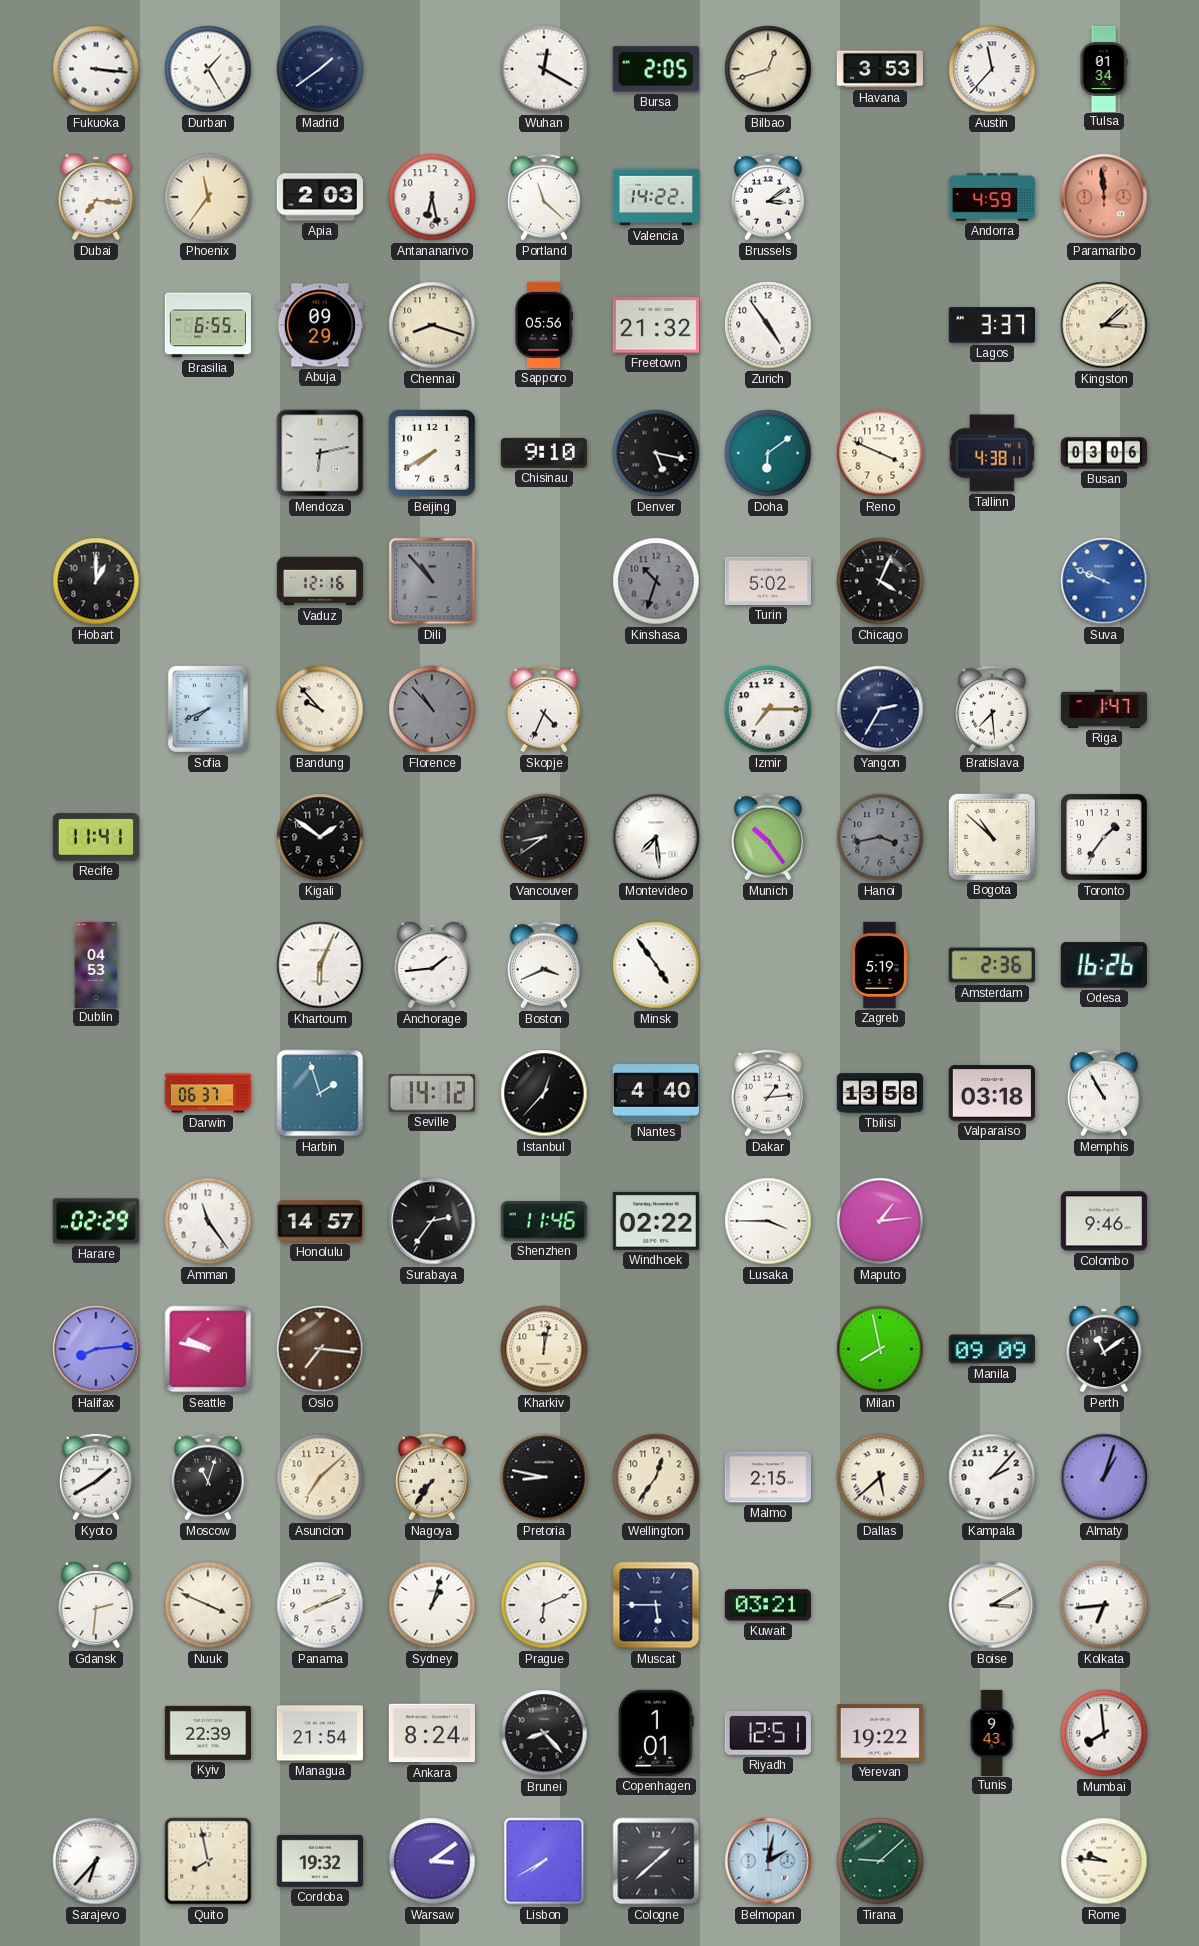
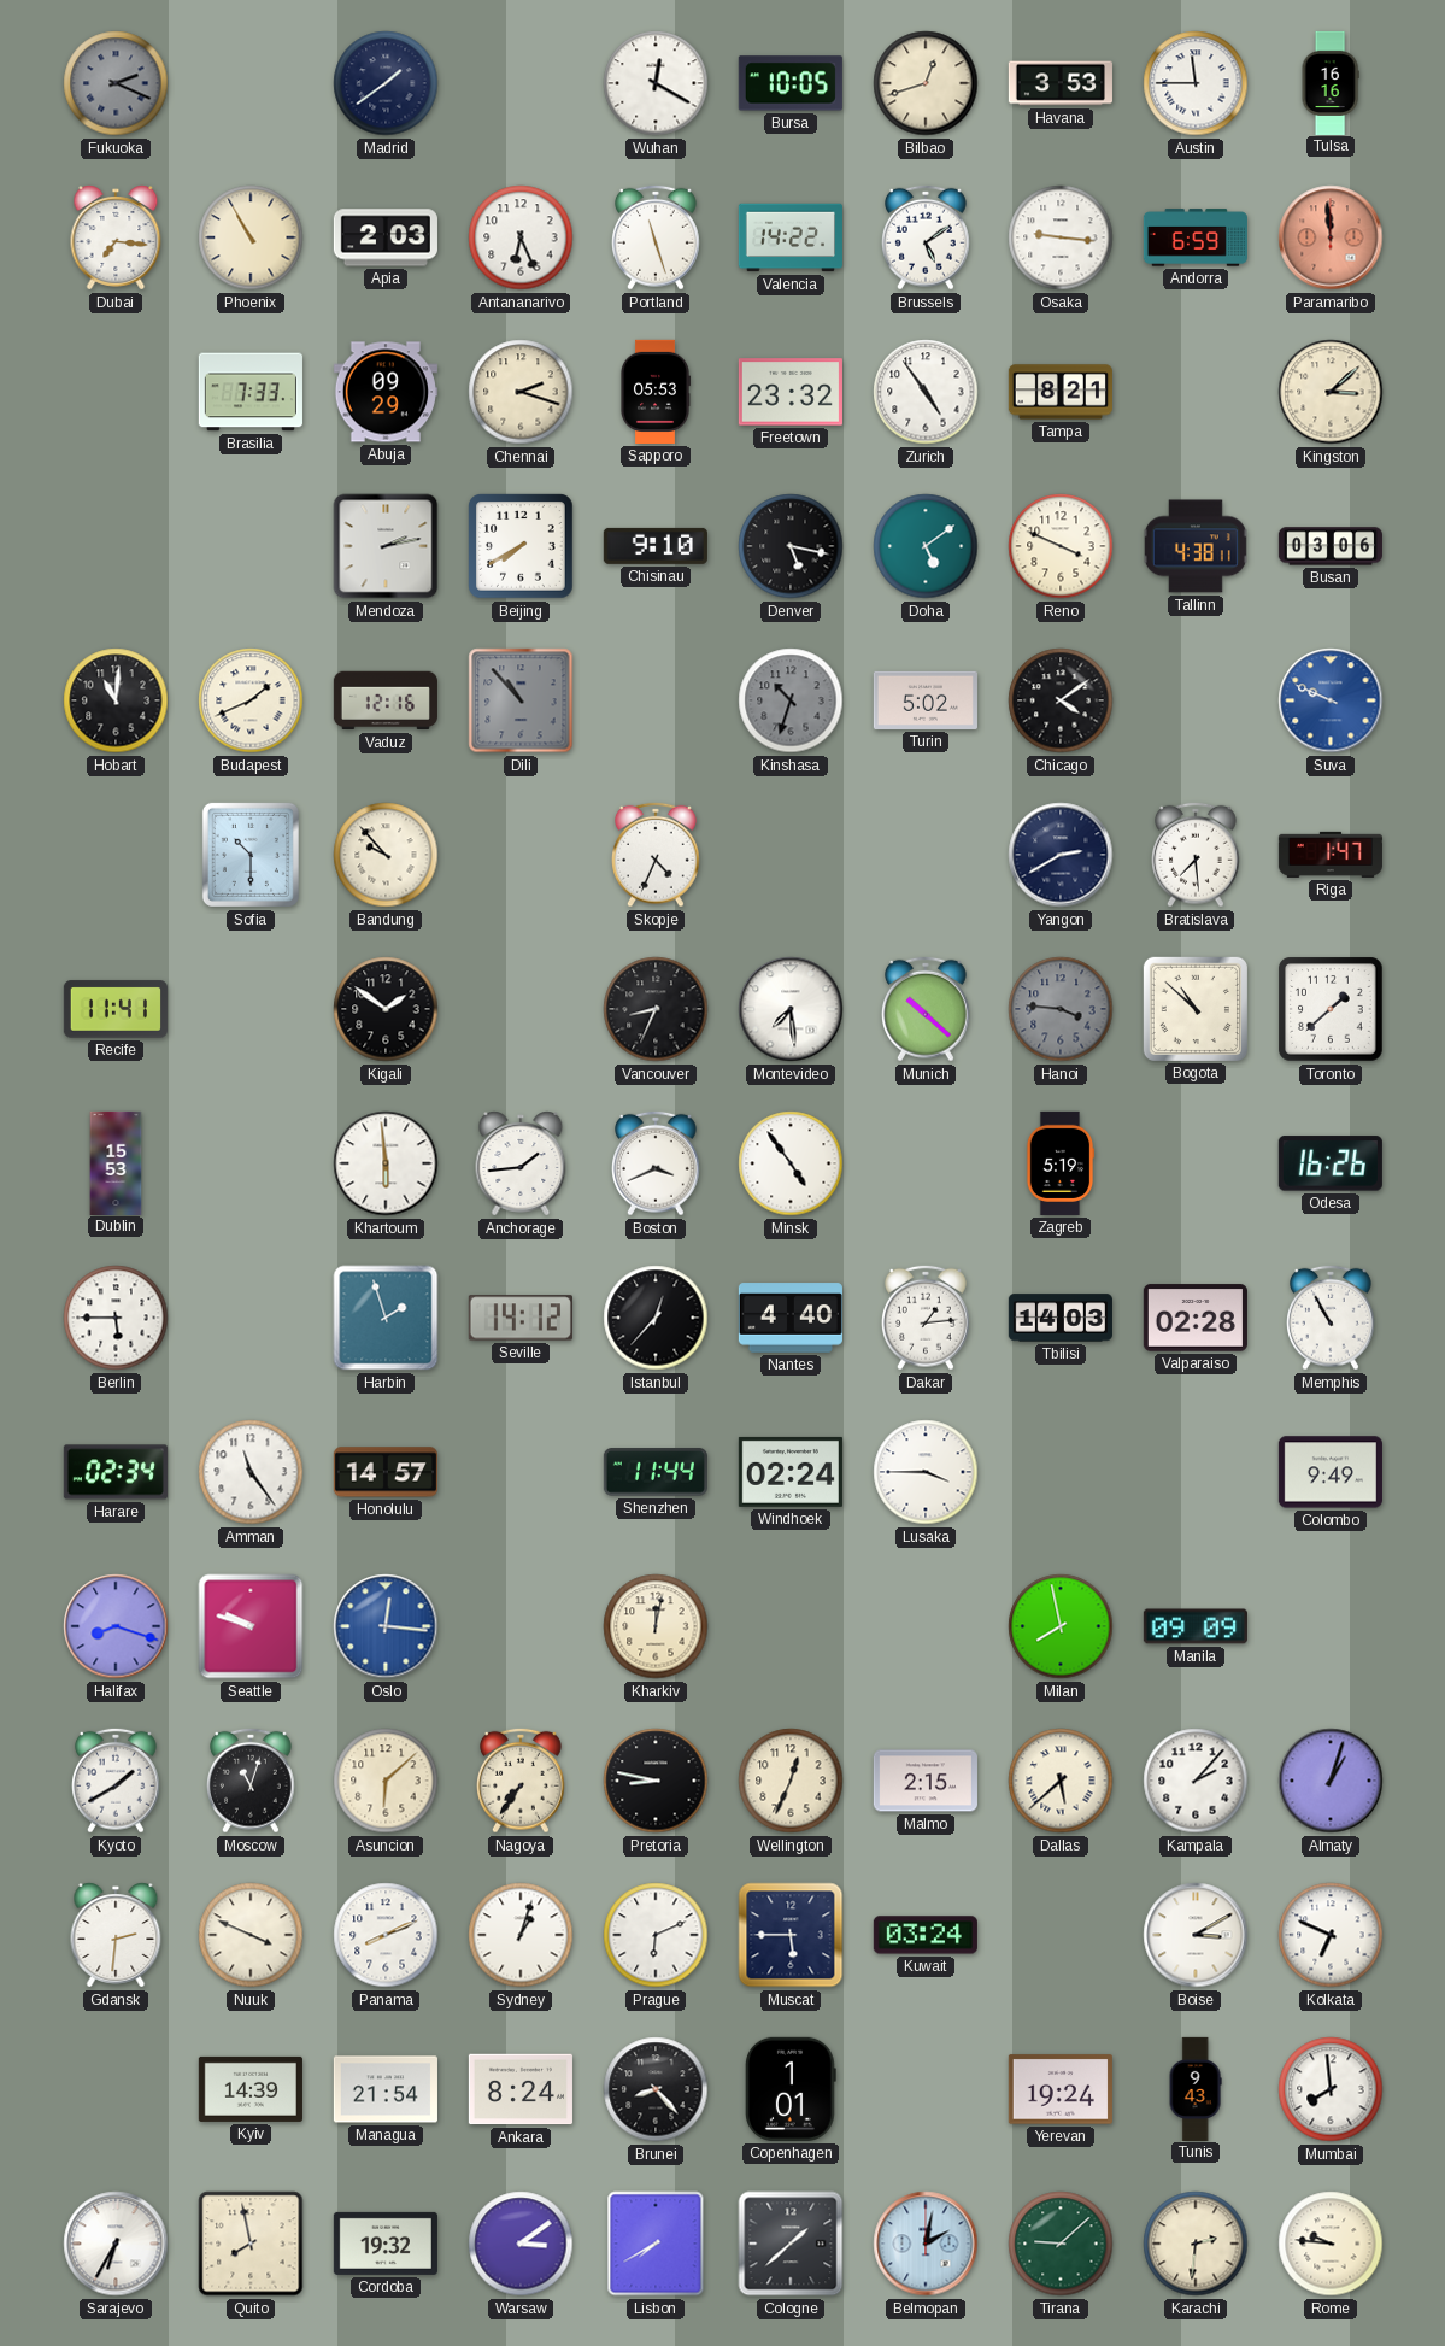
Fukuoka: 3:16 -> 2:19 (116, 83)
Fukuoka dial: white -> grey (116, 83)
Durban: 1:25 -> none (208, 69)
Bursa: 2:05 -> 10:05 (791, 83)
Austin: 11:37 -> 11:45 (1196, 83)
Tulsa: 01:34 -> 16:16 (1331, 82)
Phoenix: 11:36 -> 10:55 (251, 237)
Antananarivo: 6:28 -> 6:26 (521, 237)
Portland: 11:22 -> 11:27 (657, 237)
Brussels: 3:09 -> 5:09 (927, 237)
Osaka: none -> 9:16 (1061, 237)
Andorra: 4:59 -> 6:59 (1196, 237)
Brasilia: 6:55 -> 7:33 (251, 392)
Chennai: 8:18 -> 2:18 (521, 392)
Sapporo: 05:56 -> 05:53 (654, 392)
Freetown: 21:32 -> 23:32 (791, 392)
Tampa: none -> 8:21 (1059, 392)
Lagos: 3:37 -> none (992, 325)
Mendoza: 6:13 -> 2:13 (386, 546)
Doha: 6:09 -> 5:09 (926, 546)
Hobart: 1:00 -> 11:01 (116, 700)
Budapest: none -> 1:41 (251, 700)
Chicago: 4:04 -> 4:09 (1061, 700)
Sofia: 7:41 -> 10:30 (251, 855)
Florence: 10:53 -> none (432, 709)
Izmir: 7:15 -> none (768, 709)
Yangon: 2:35 -> 2:40 (1061, 855)
Vancouver: 8:39 -> 8:34 (656, 1009)
Munich: 10:24 -> 10:22 (927, 1009)
Hanoi: 3:43 -> 3:46 (1061, 1009)
Toronto: 1:36 -> 1:38 (1331, 1009)
Dublin: 04:53 -> 15:53 (116, 1162)
Khartoum: 6:04 -> 5:59 (386, 1163)
Amsterdam: 2:36 -> none (992, 965)
Berlin: none -> 5:45 (116, 1318)
Darwin: 06:37 -> none (207, 1093)
Tbilisi: 13:58 -> 14:03 (1061, 1318)
Valparaiso: 03:18 -> 02:28 (1196, 1318)
Harare: 02:29 -> 02:34 (116, 1472)
Surabaya: 2:36 -> none (432, 1221)
Shenzhen: 11:46 -> 11:44 (656, 1472)
Windhoek: 02:22 -> 02:24 (791, 1472)
Maputo: 1:14 -> none (880, 1221)
Colombo: 9:46 -> 9:49 (1331, 1472)
Halifax: 8:14 -> 8:18 (116, 1626)
Seattle: 9:47 -> 9:48 (251, 1626)
Oslo: 7:16 -> 12:16 (386, 1626)
Oslo dial: brown -> blue (386, 1626)
Perth: 11:09 -> none (1104, 1349)
Asuncion: 7:08 -> 6:08 (386, 1781)
Wellington: 12:36 -> 12:34 (791, 1781)
Kuwait: 03:21 -> 03:24 (926, 1935)
Kolkata: 6:44 -> 6:49 (1331, 1935)
Kyiv: 22:39 -> 14:39 (251, 2089)
Riyadh: 12:51 -> none (768, 1733)
Yerevan: 19:22 -> 19:24 (1061, 2089)
Sarajevo: 6:37 -> 6:35 (116, 2244)
Karachi: none -> 2:31 (1196, 2244)
